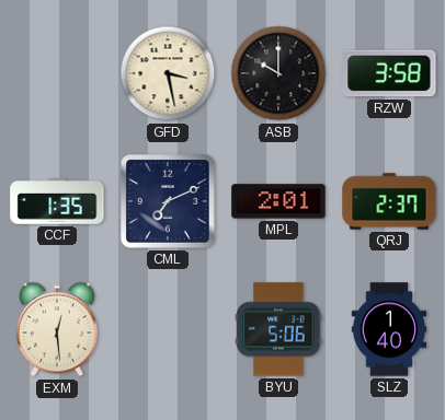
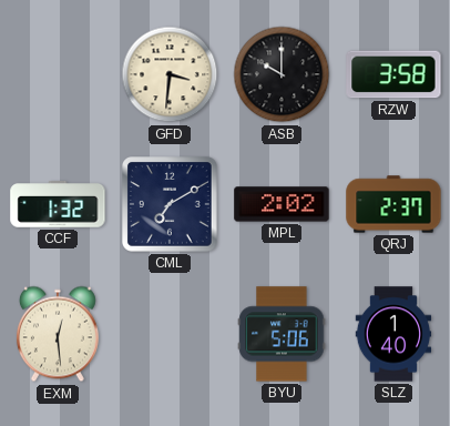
GFD: 3:28 -> 3:31 (170, 74)
CCF: 1:35 -> 1:32 (58, 205)
CML: 7:11 -> 7:10 (171, 205)
MPL: 2:01 -> 2:02 (282, 204)
